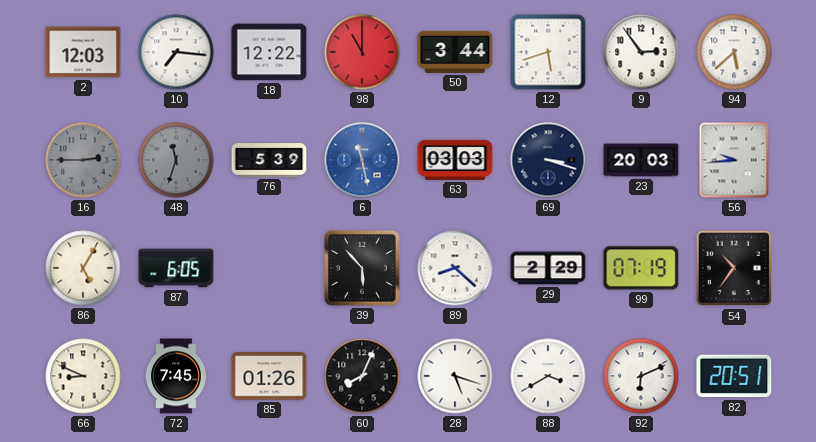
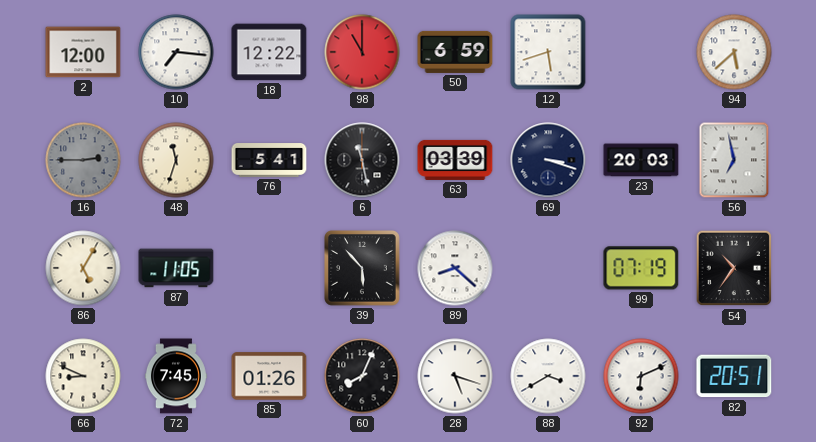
2: 12:03 -> 12:00 (83, 52)
50: 3:44 -> 6:59 (455, 52)
9: 2:54 -> none (641, 52)
48 dial: grey -> cream (176, 160)
76: 5:39 -> 5:41 (269, 160)
6 dial: blue -> black (362, 160)
63: 03:03 -> 03:39 (455, 160)
56: 9:44 -> 6:58 (734, 160)
87: 6:05 -> 11:05 (176, 268)
29: 2:29 -> none (548, 268)
